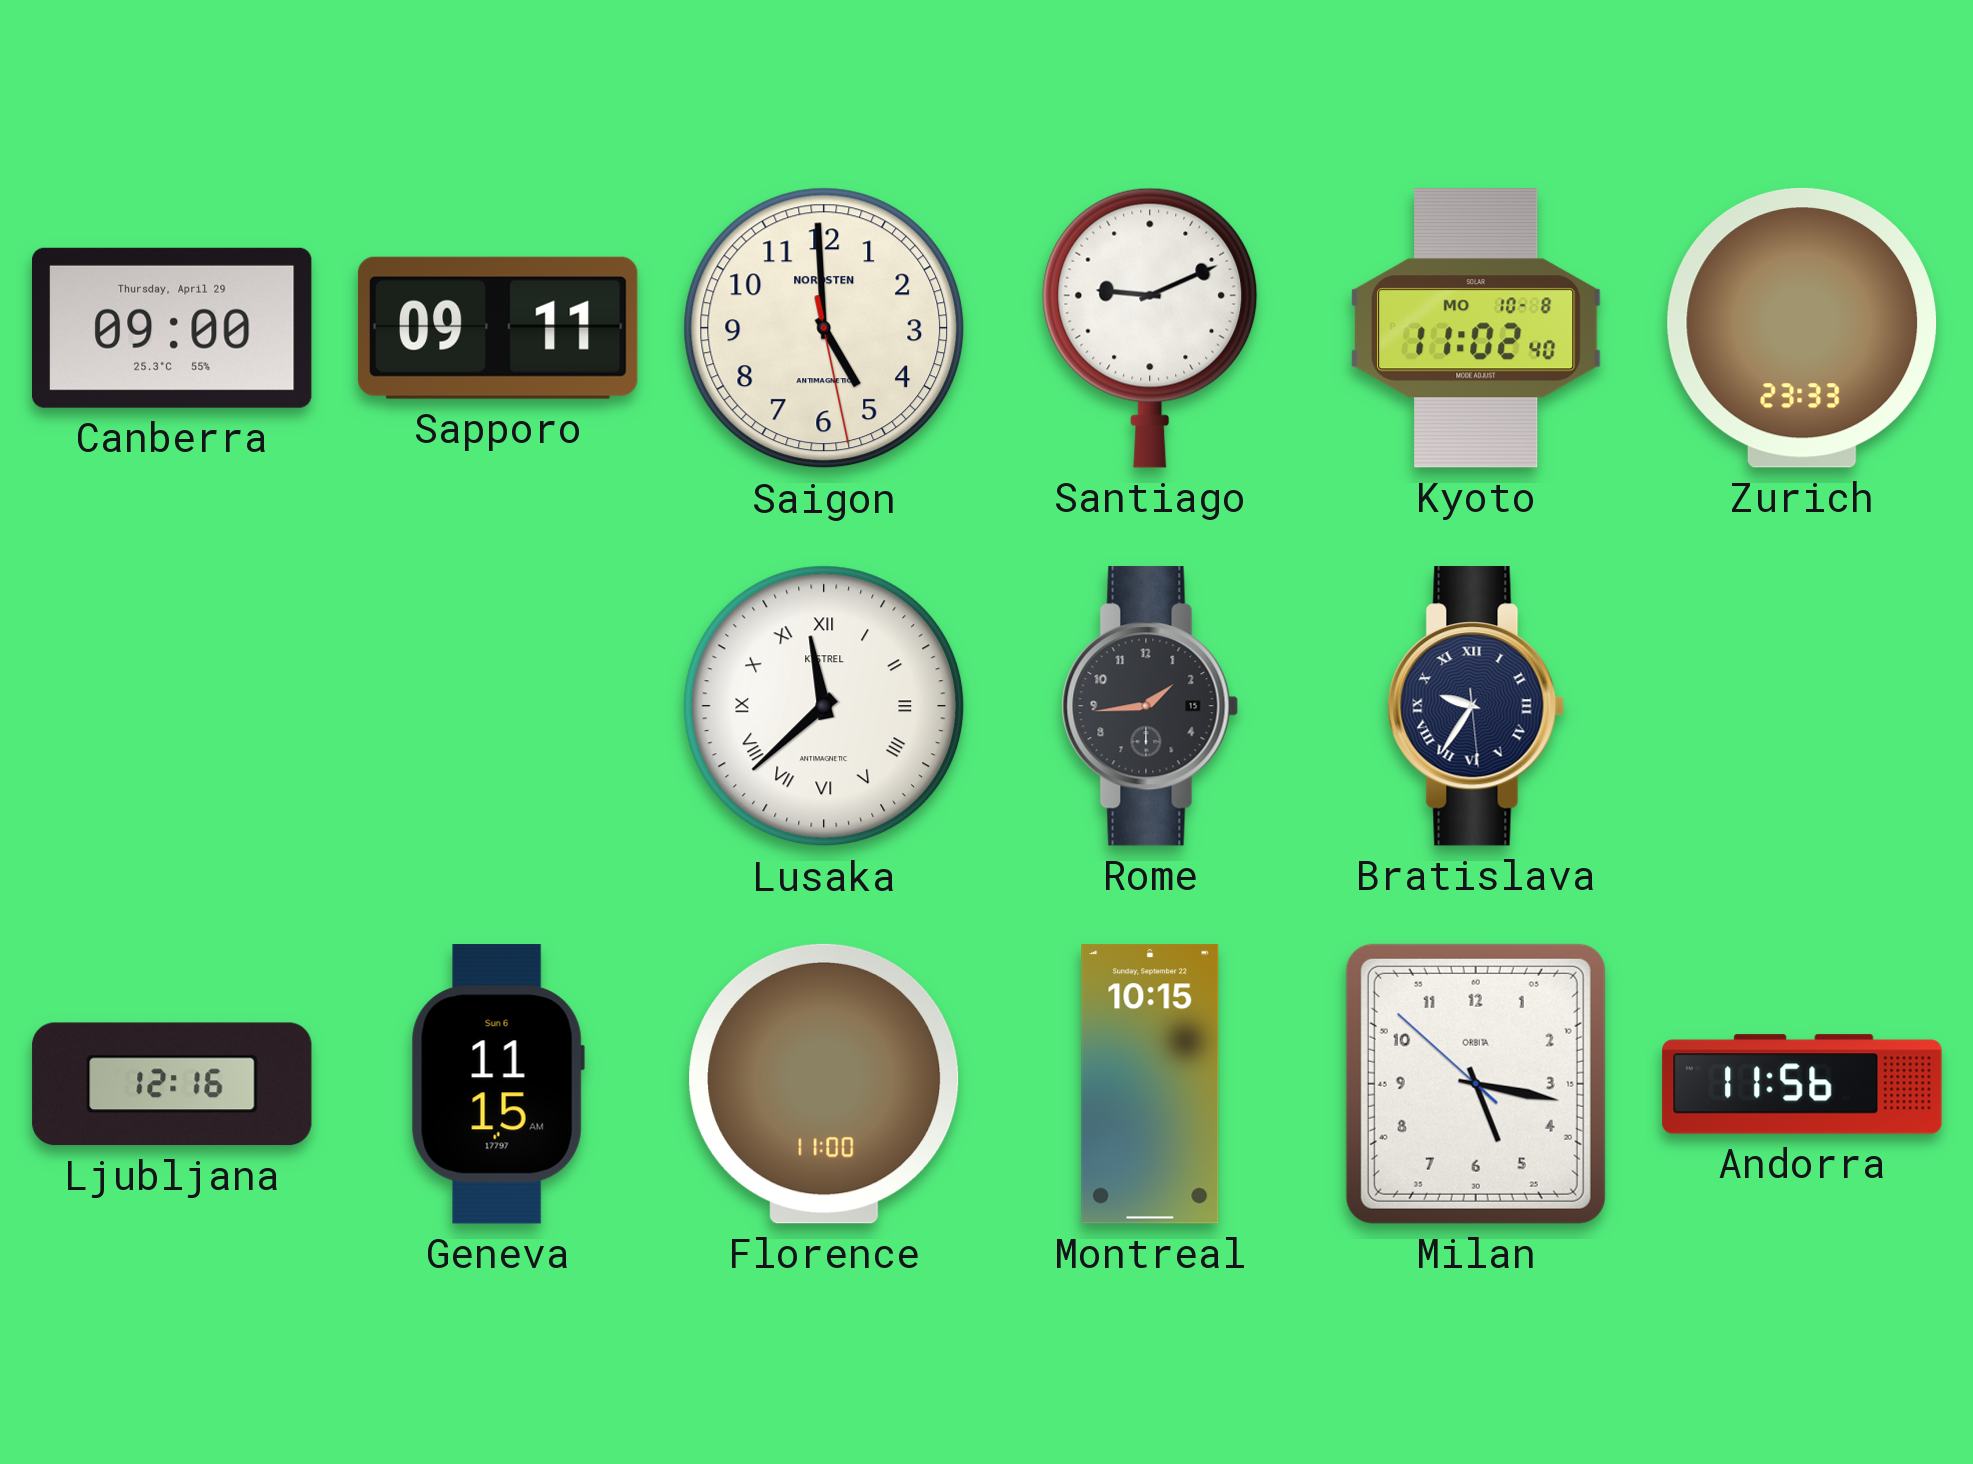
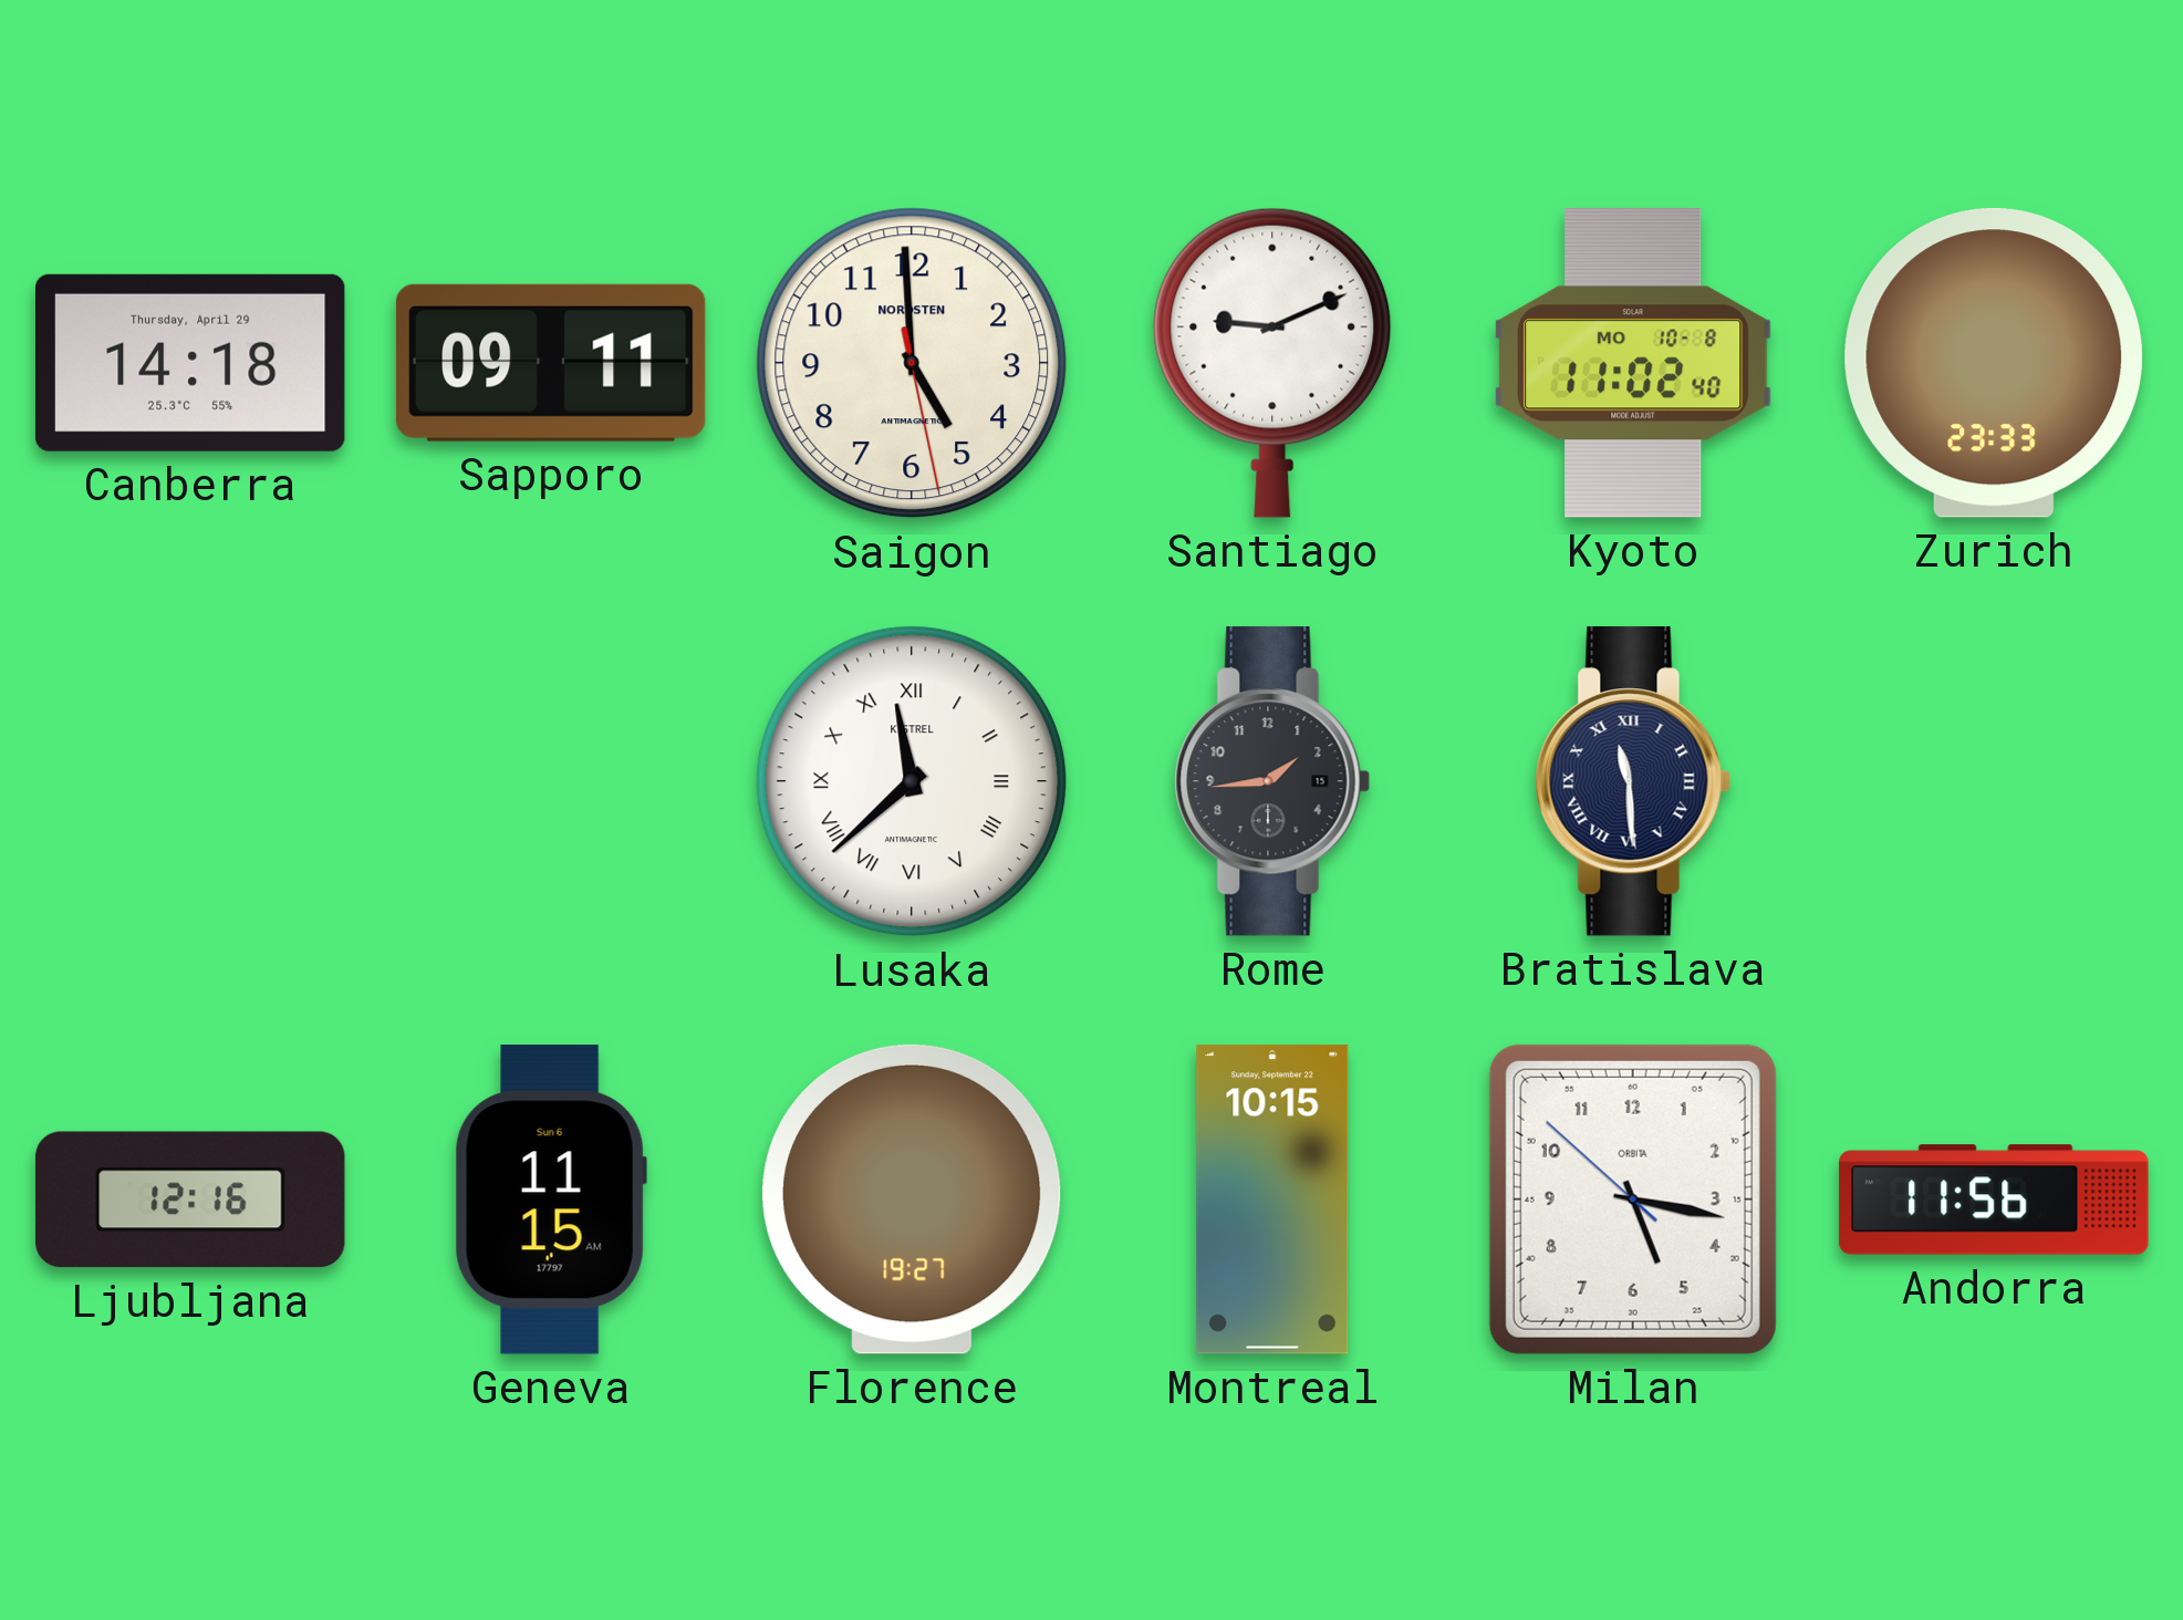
Canberra: 09:00 -> 14:18 (191, 363)
Bratislava: 9:35 -> 11:29 (1633, 781)
Florence: 11:00 -> 19:27 (912, 1200)
